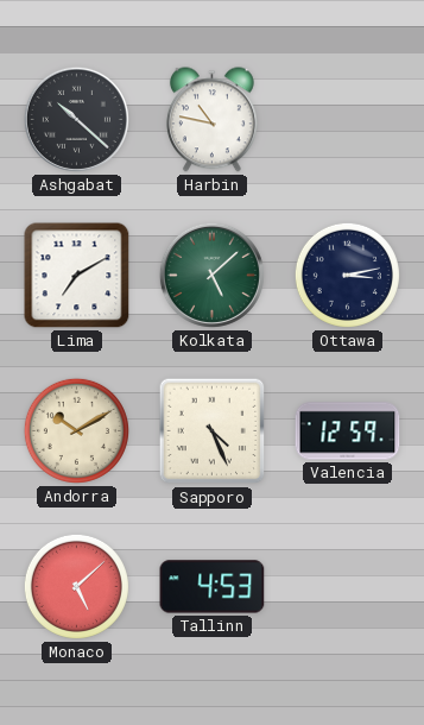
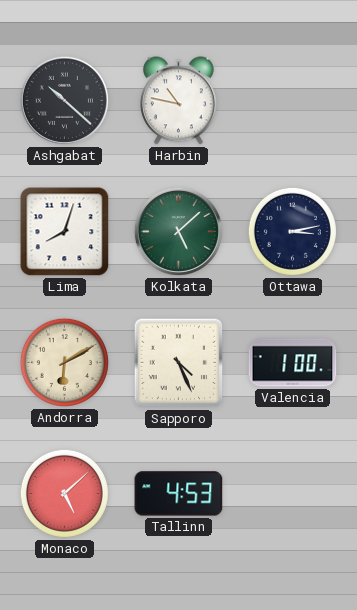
Lima: 7:10 -> 8:03 (65, 232)
Andorra: 10:10 -> 6:10 (64, 362)
Valencia: 12:59 -> 1:00 (293, 363)
